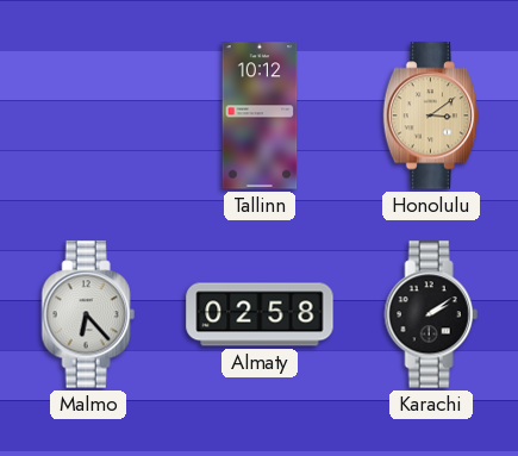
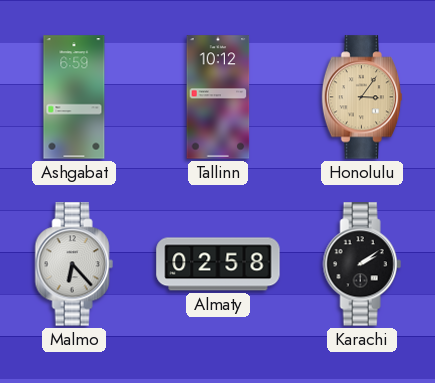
Ashgabat: none -> 6:59 (74, 97)
Honolulu: 3:09 -> 3:06 (362, 97)
